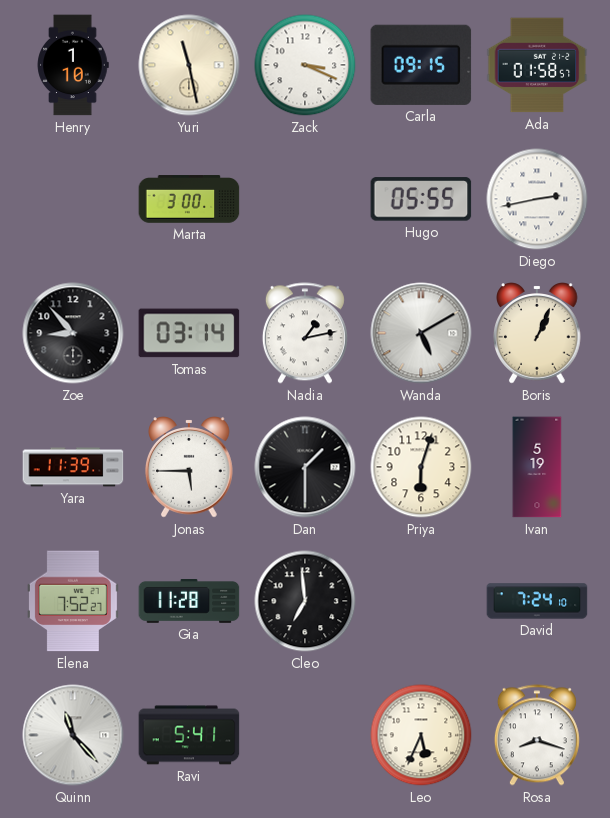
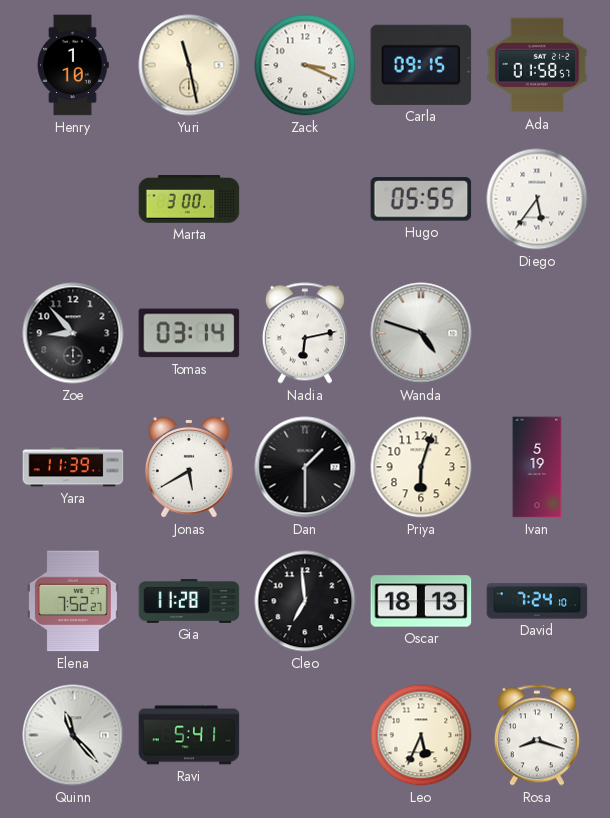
Diego: 2:43 -> 5:36 (537, 199)
Nadia: 1:13 -> 6:13 (305, 333)
Wanda: 5:10 -> 4:48 (421, 333)
Boris: 1:04 -> none (538, 333)
Jonas: 5:45 -> 5:40 (190, 467)
Oscar: none -> 18:13 (421, 601)
